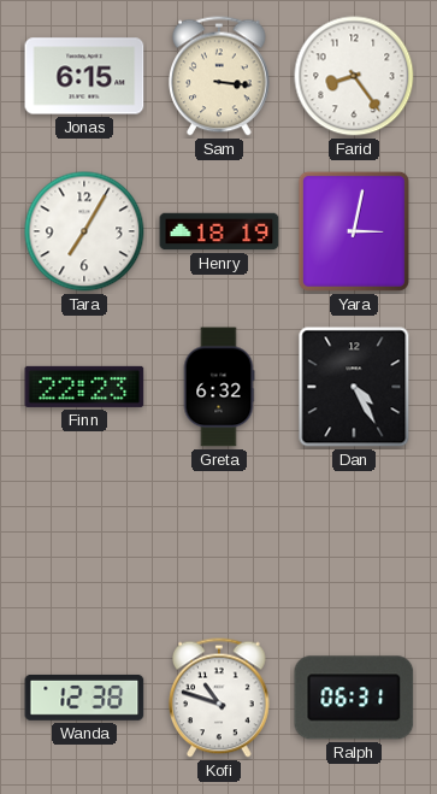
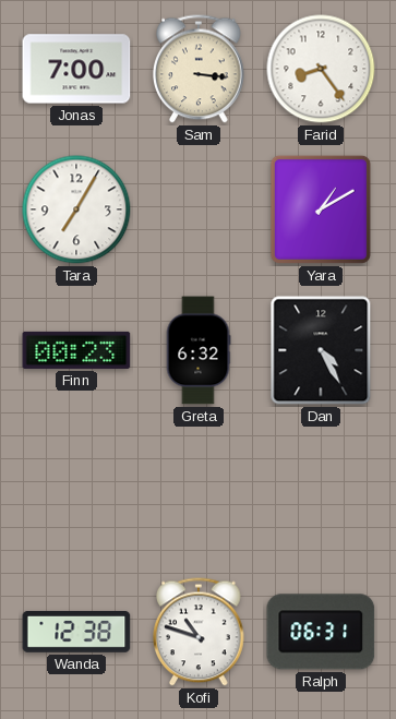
Jonas: 6:15 -> 7:00 (76, 69)
Henry: 18:19 -> none (219, 231)
Yara: 3:02 -> 1:10 (321, 209)
Finn: 22:23 -> 00:23 (76, 350)
